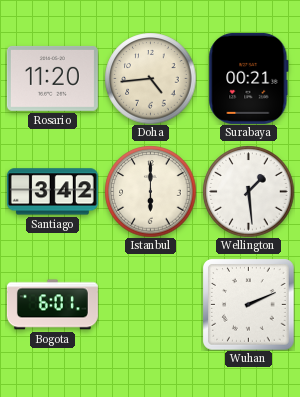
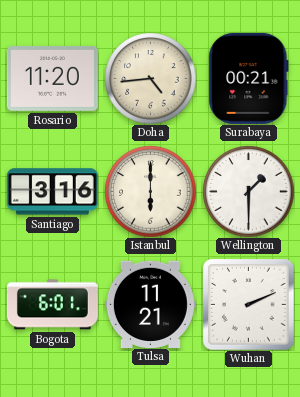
Santiago: 3:42 -> 3:16 (52, 192)
Wellington: 1:29 -> 1:30 (248, 191)
Tulsa: none -> 11:21 (150, 304)
